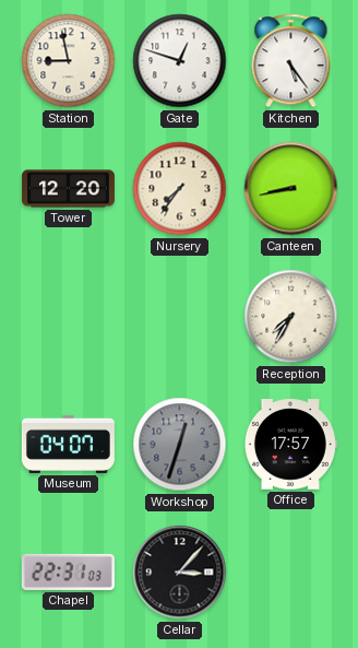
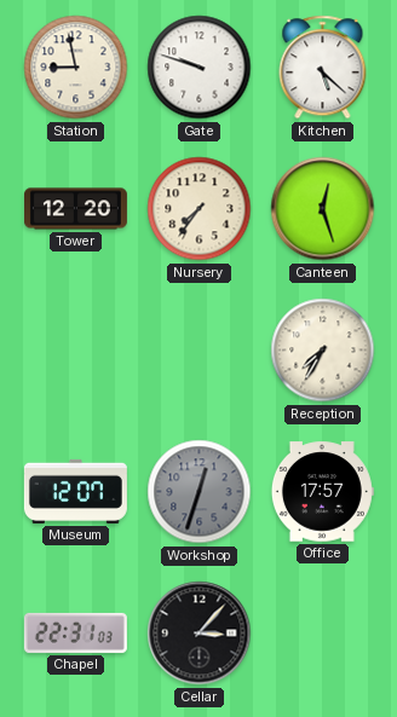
Gate: 12:48 -> 9:48 (200, 68)
Kitchen: 5:24 -> 5:22 (323, 68)
Canteen: 8:43 -> 12:27 (323, 209)
Museum: 04:07 -> 12:07 (75, 491)
